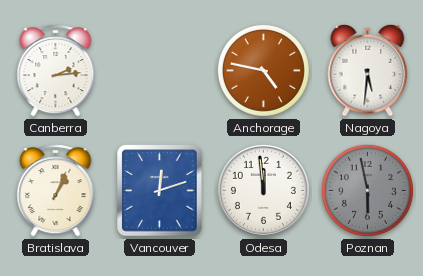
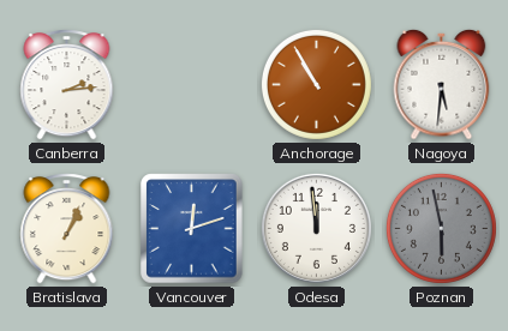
Anchorage: 4:47 -> 10:55 (316, 84)
